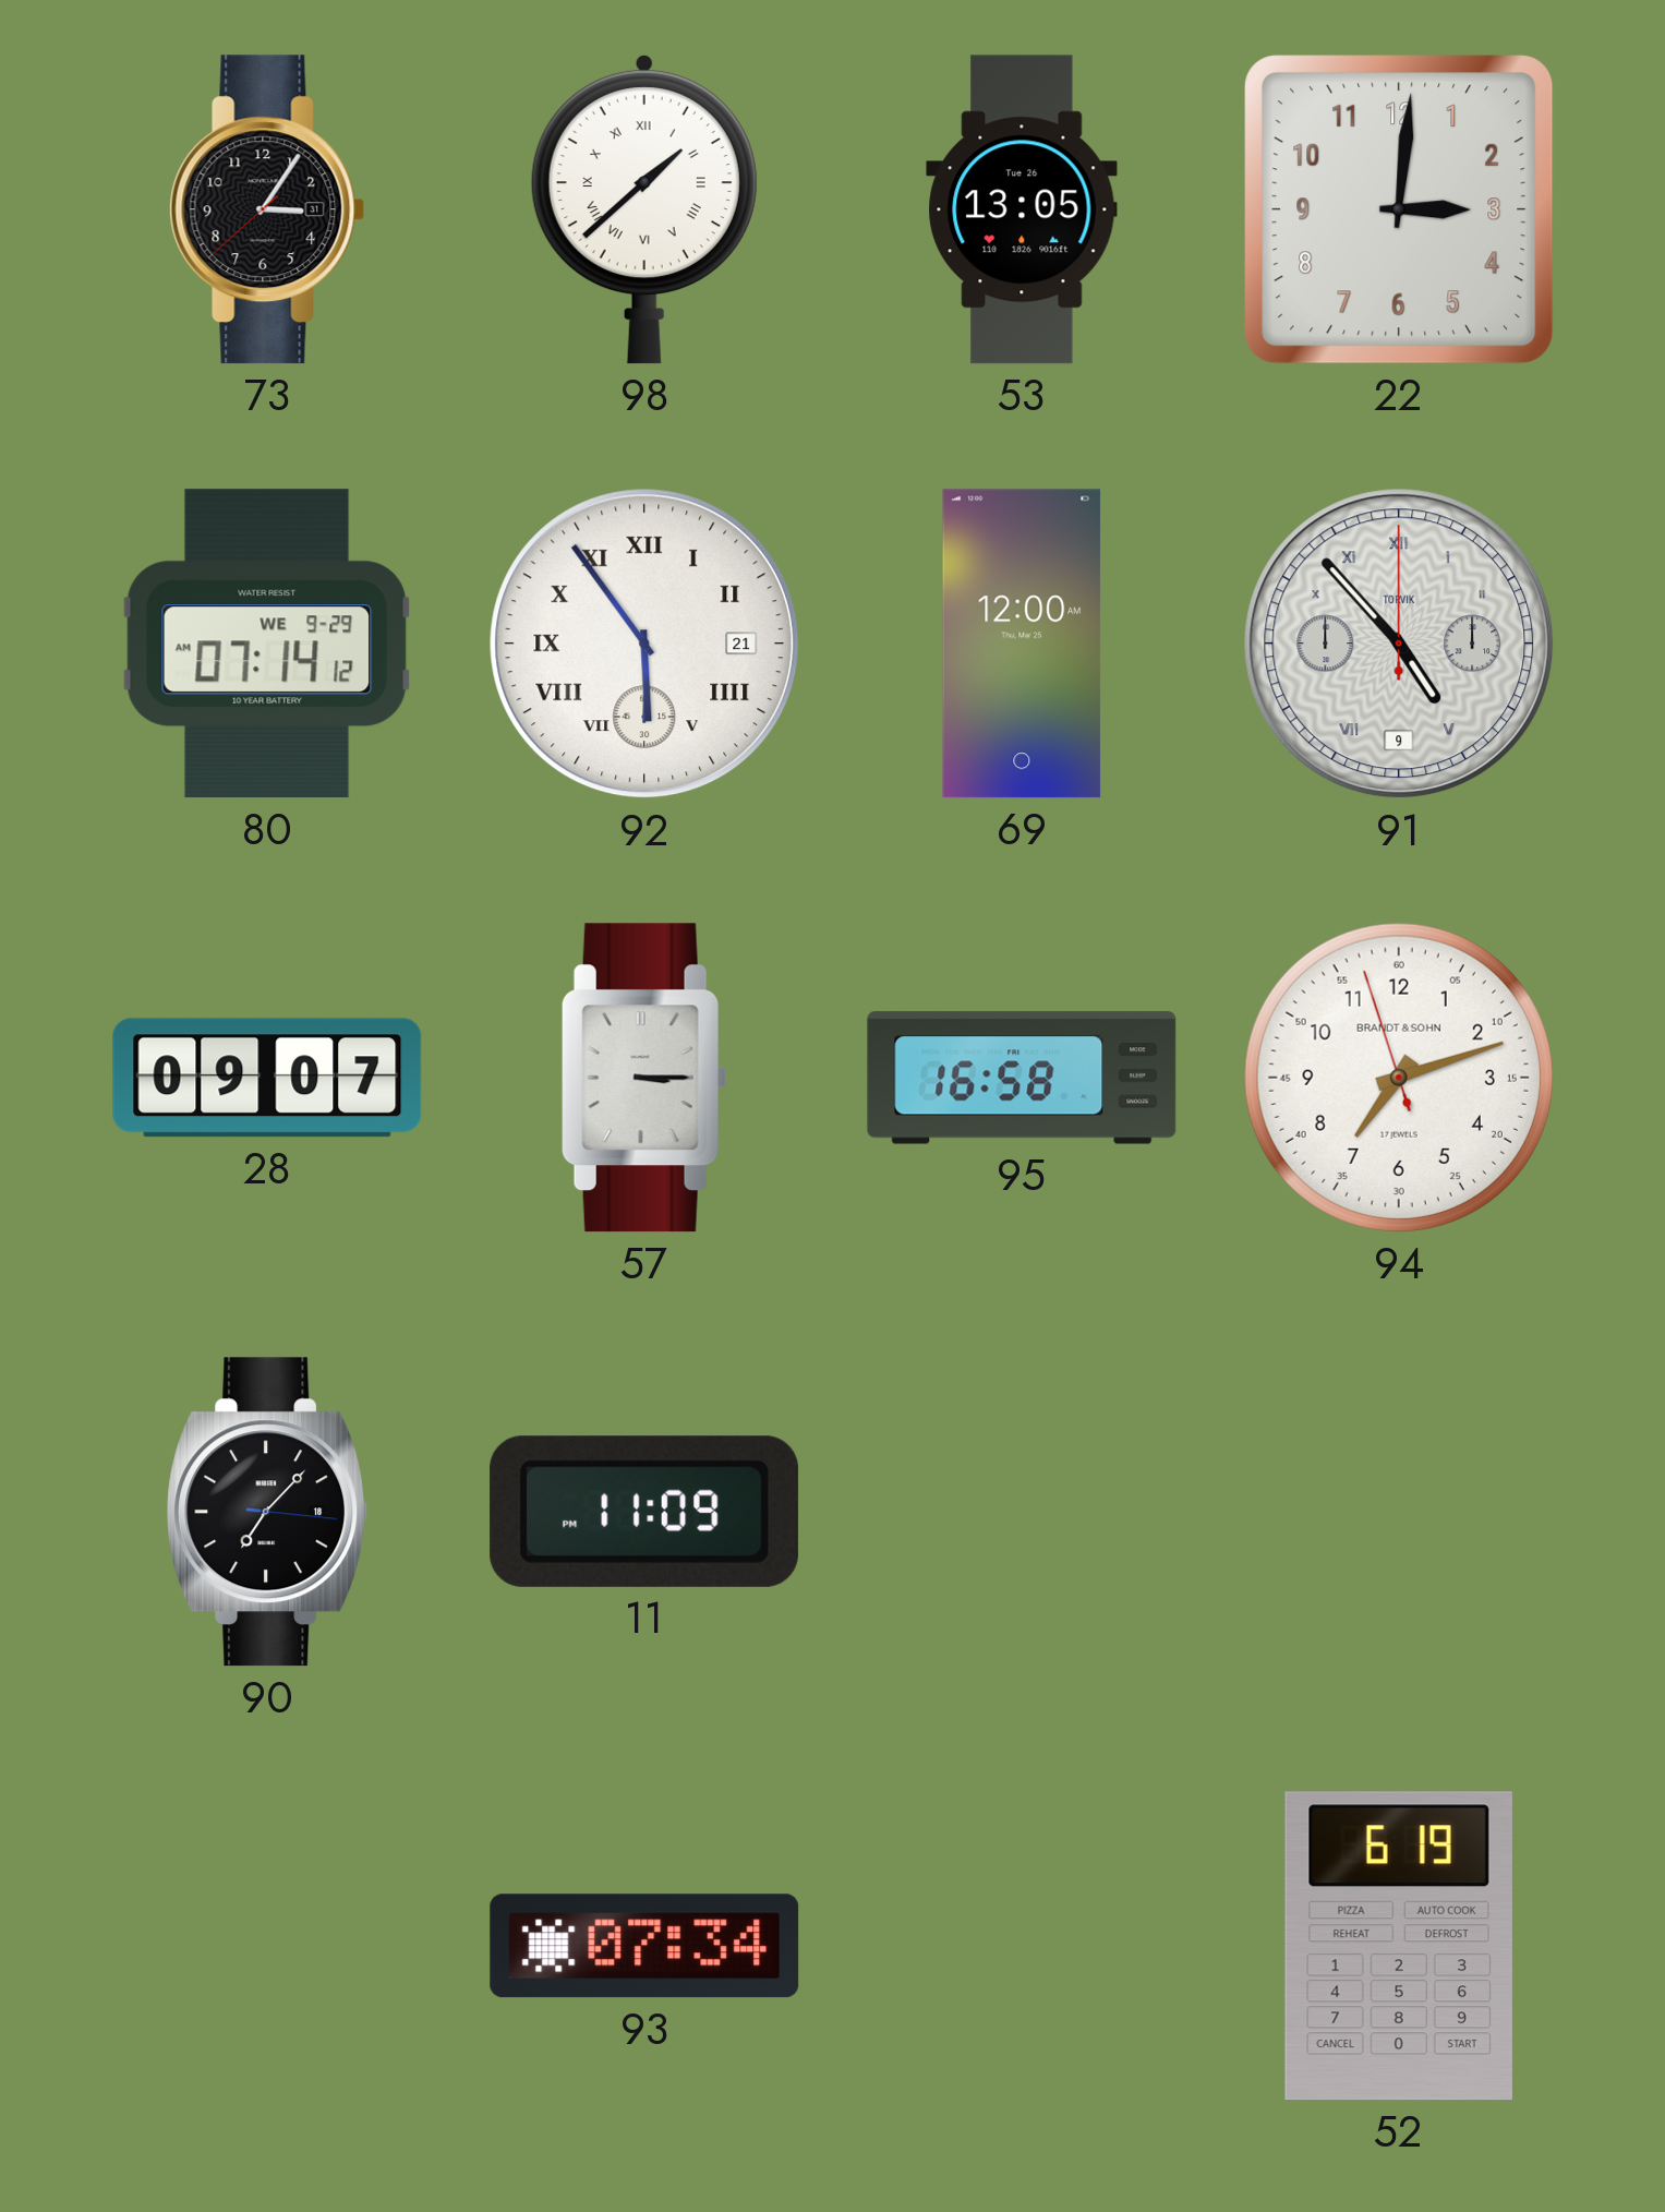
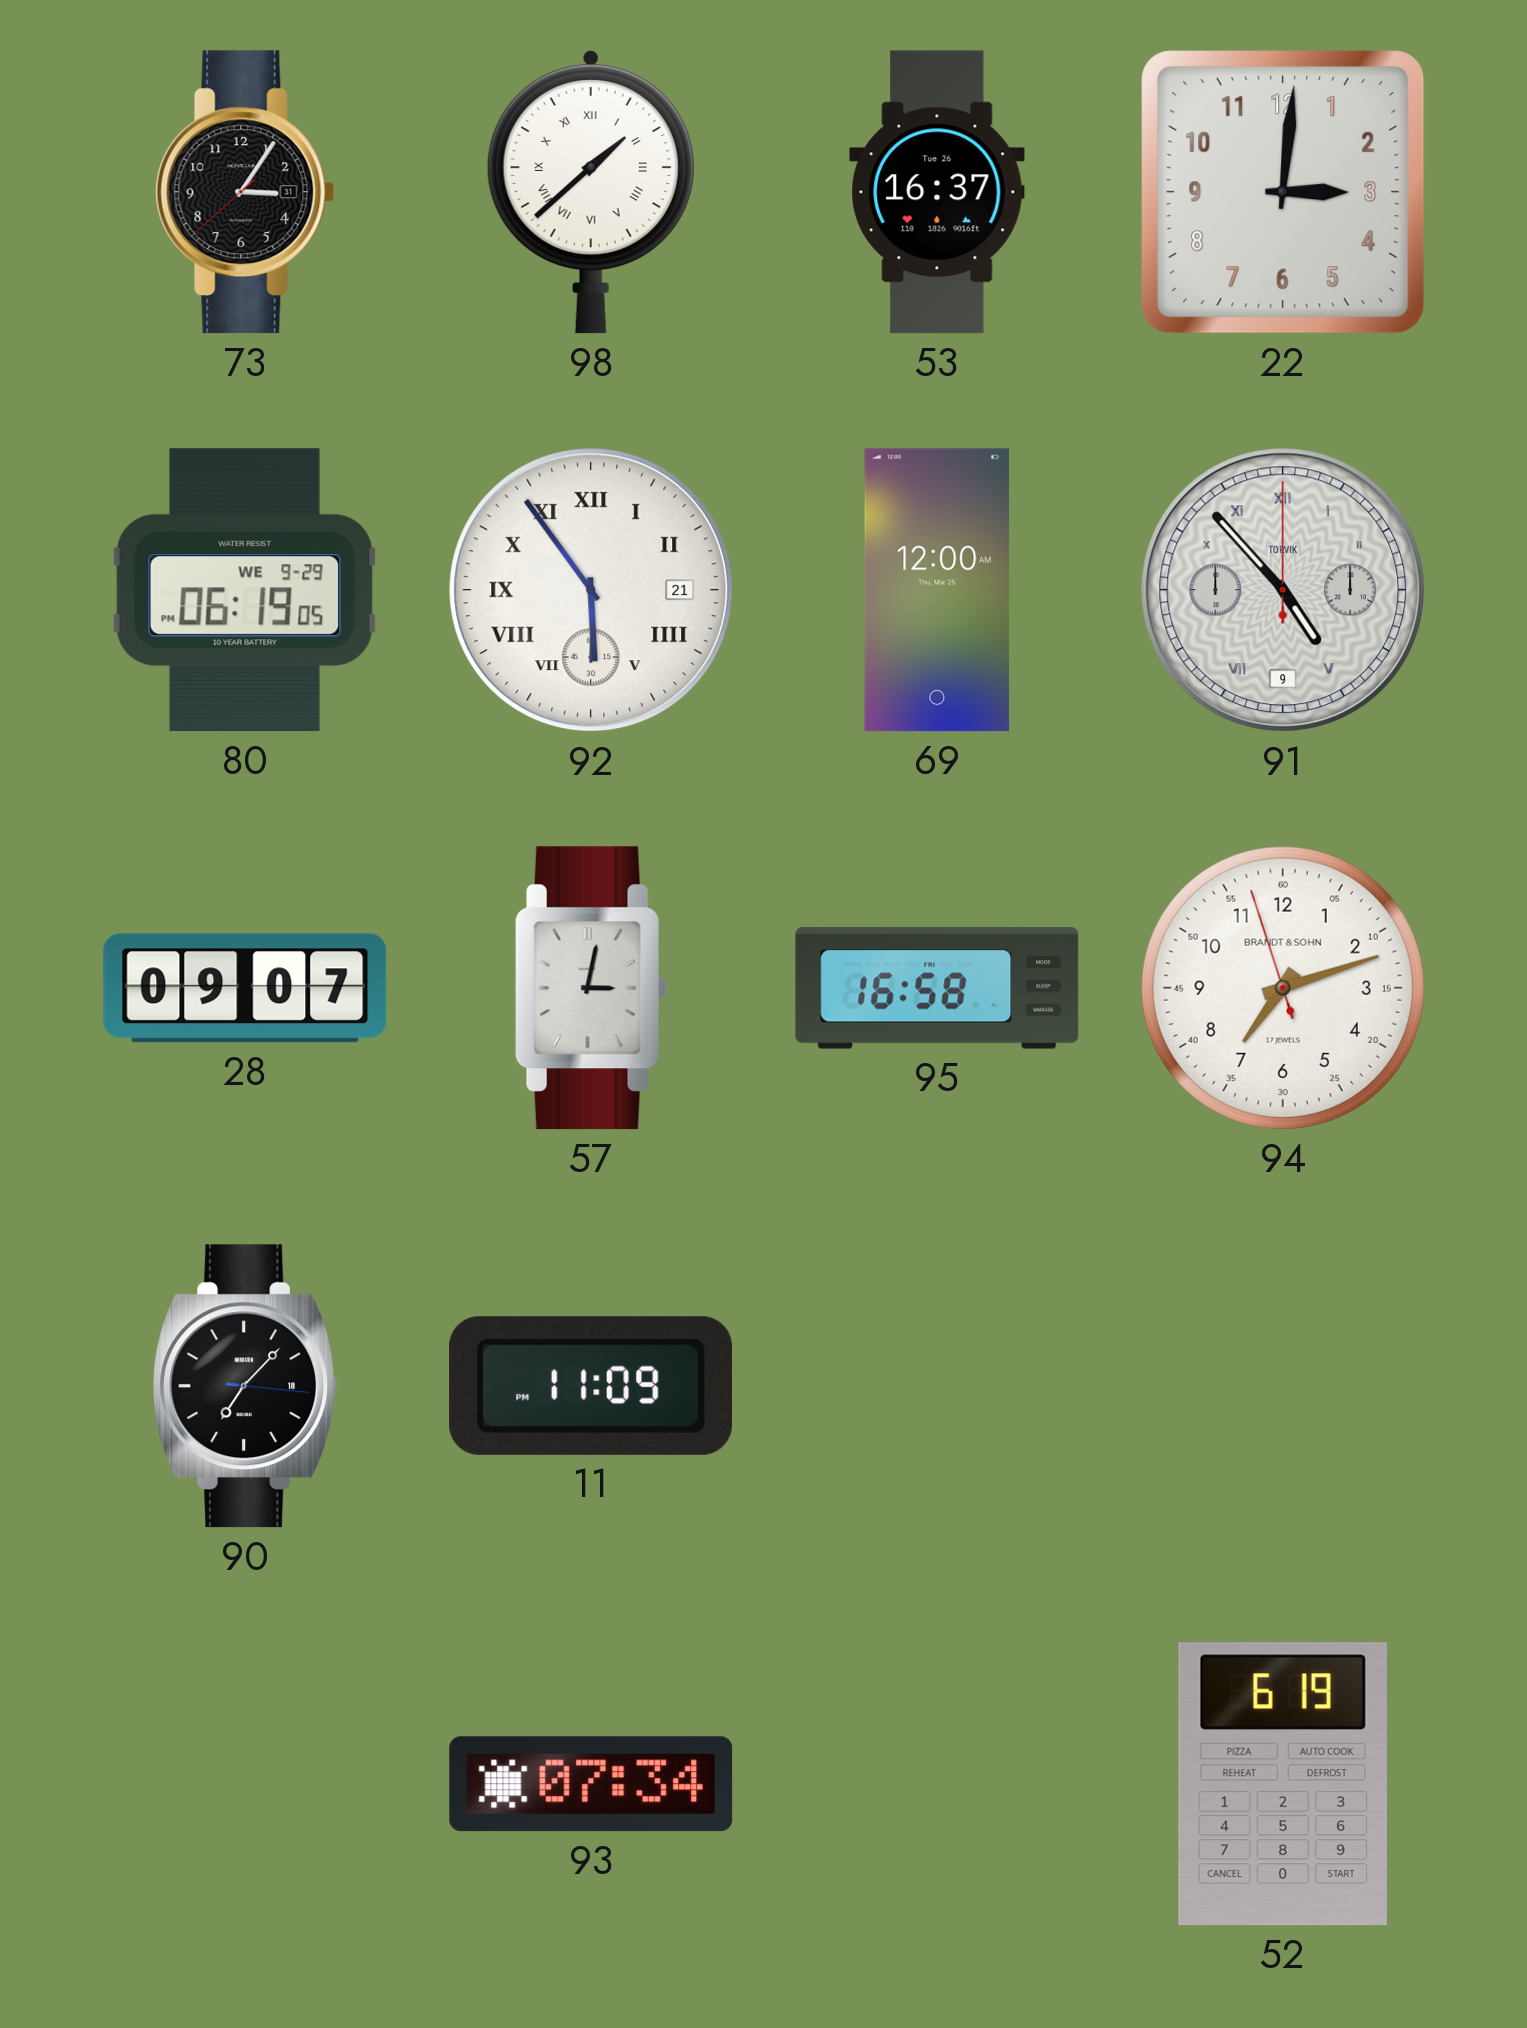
53: 13:05 -> 16:37 (937, 192)
80: 07:14 -> 06:19 (245, 590)
57: 3:15 -> 3:02 (591, 988)
